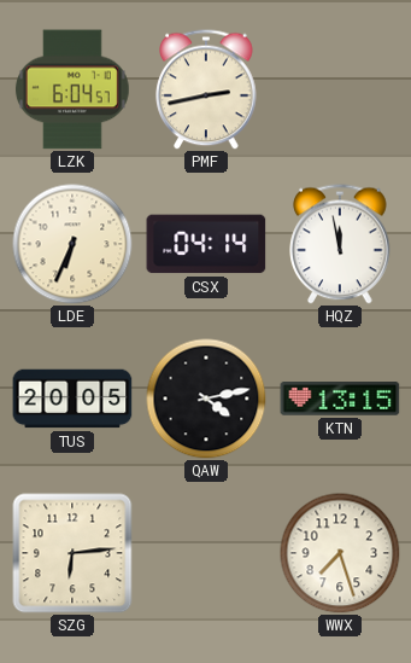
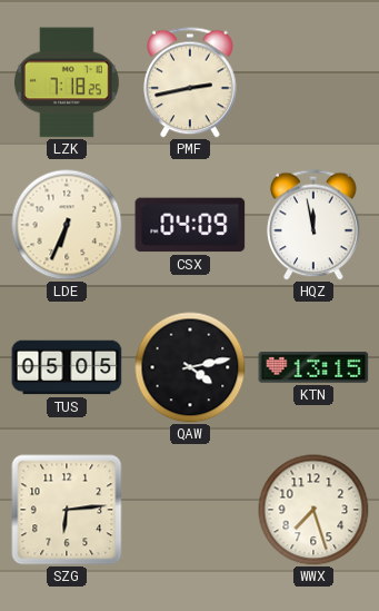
LZK: 6:04 -> 7:18 (67, 82)
CSX: 04:14 -> 04:09 (190, 225)
TUS: 20:05 -> 05:05 (67, 367)
